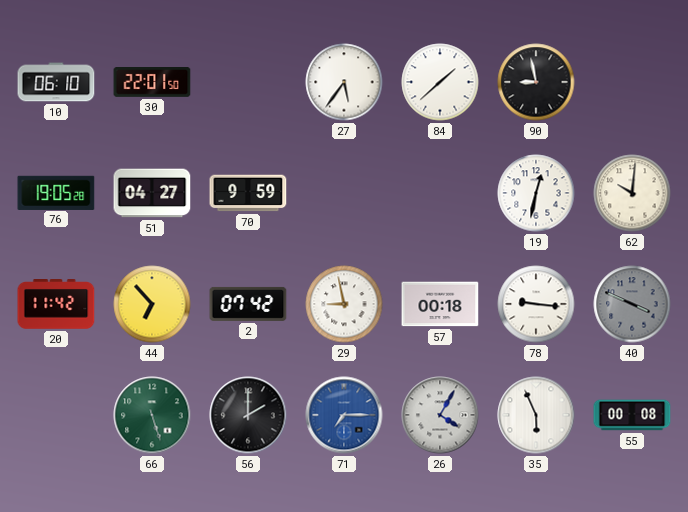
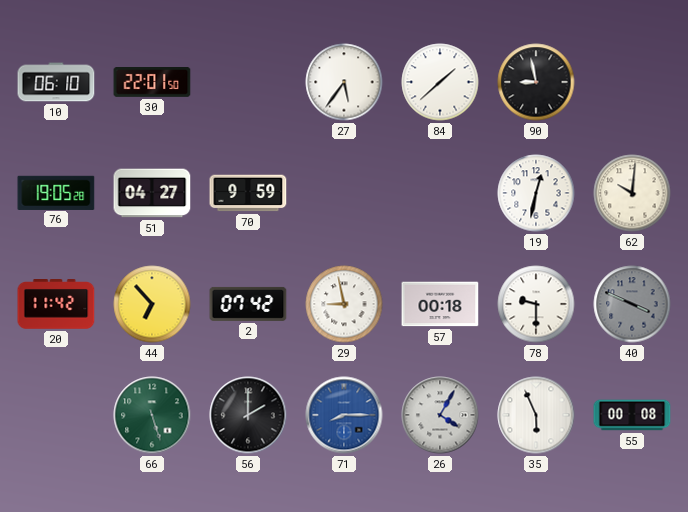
78: 9:16 -> 9:30 (536, 304)
71: 7:15 -> 8:15 (344, 415)
